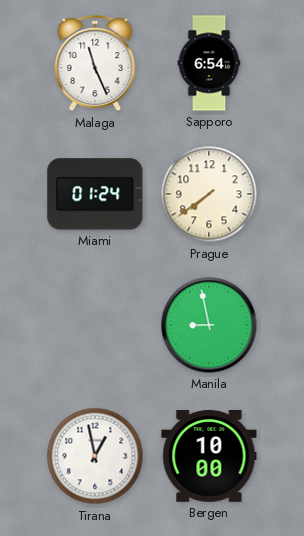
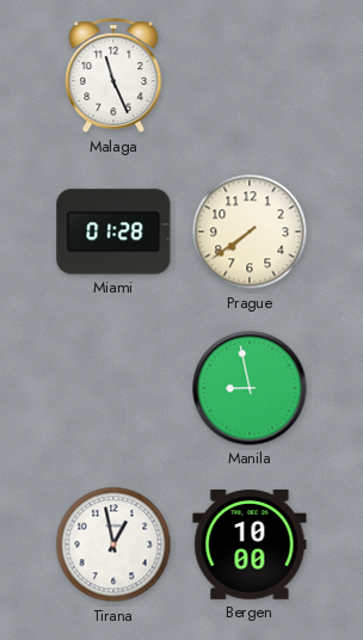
Sapporo: 6:54 -> none (209, 63)
Miami: 01:24 -> 01:28 (113, 232)
